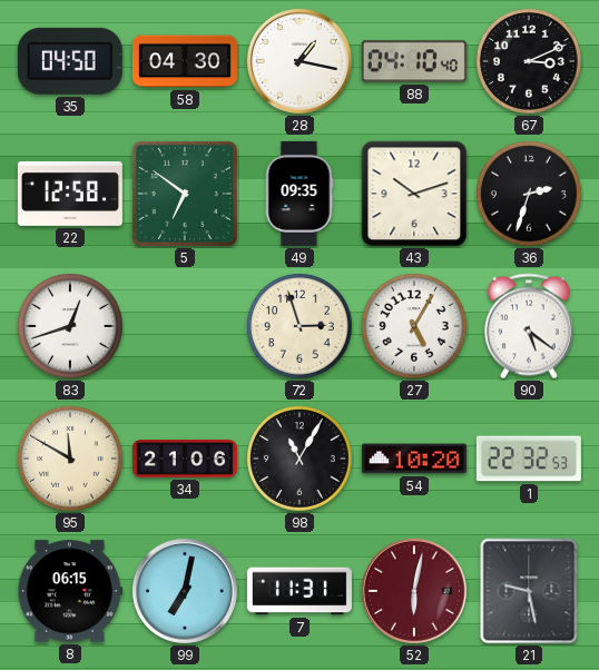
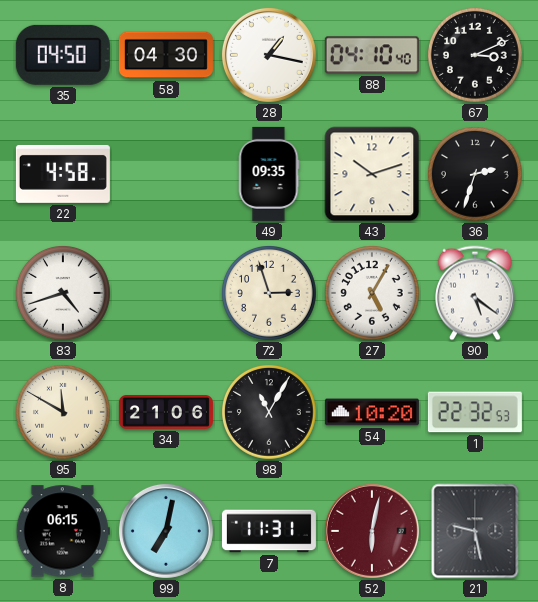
22: 12:58 -> 4:58 (63, 174)
5: 6:51 -> none (185, 194)
83: 12:42 -> 4:42 (64, 294)
